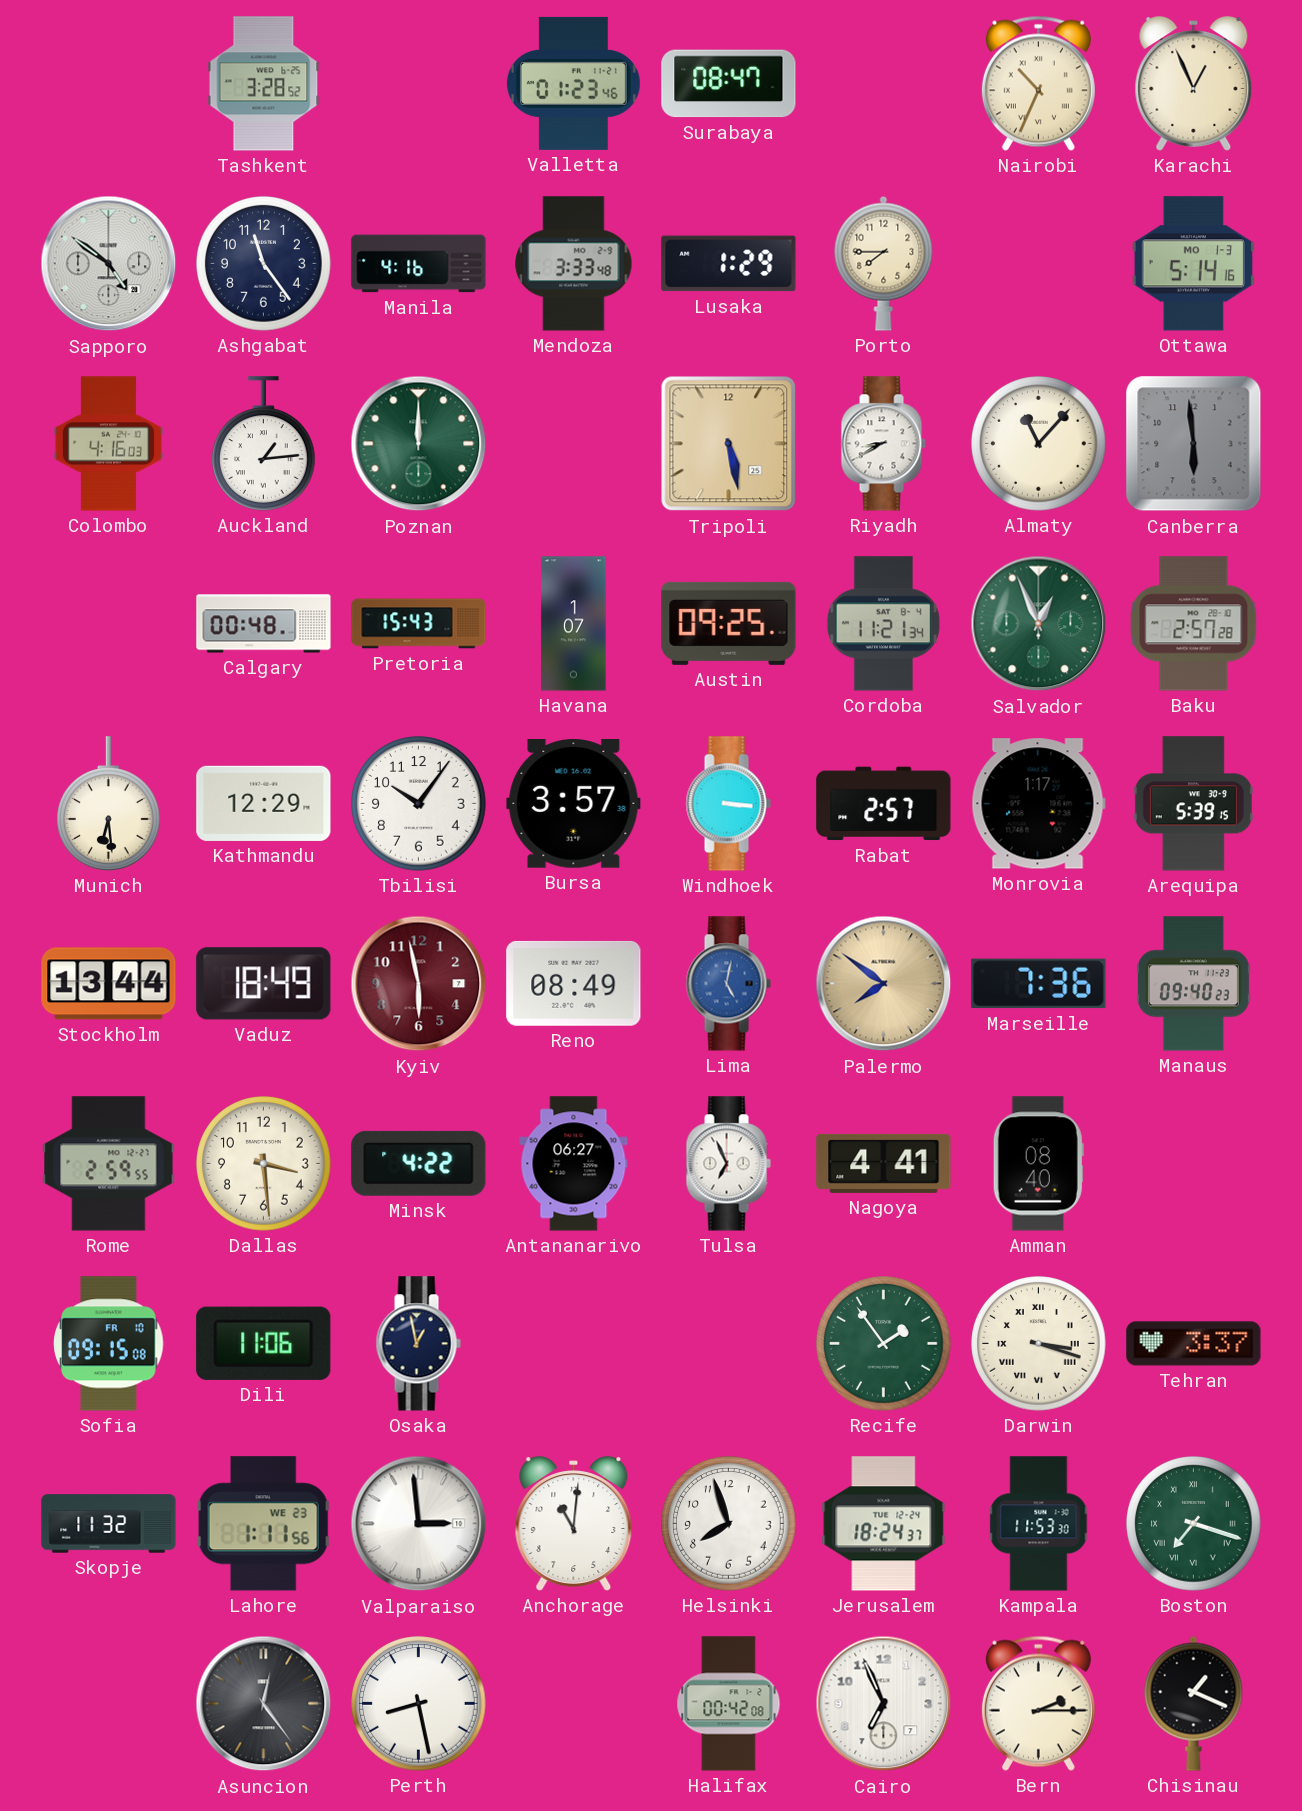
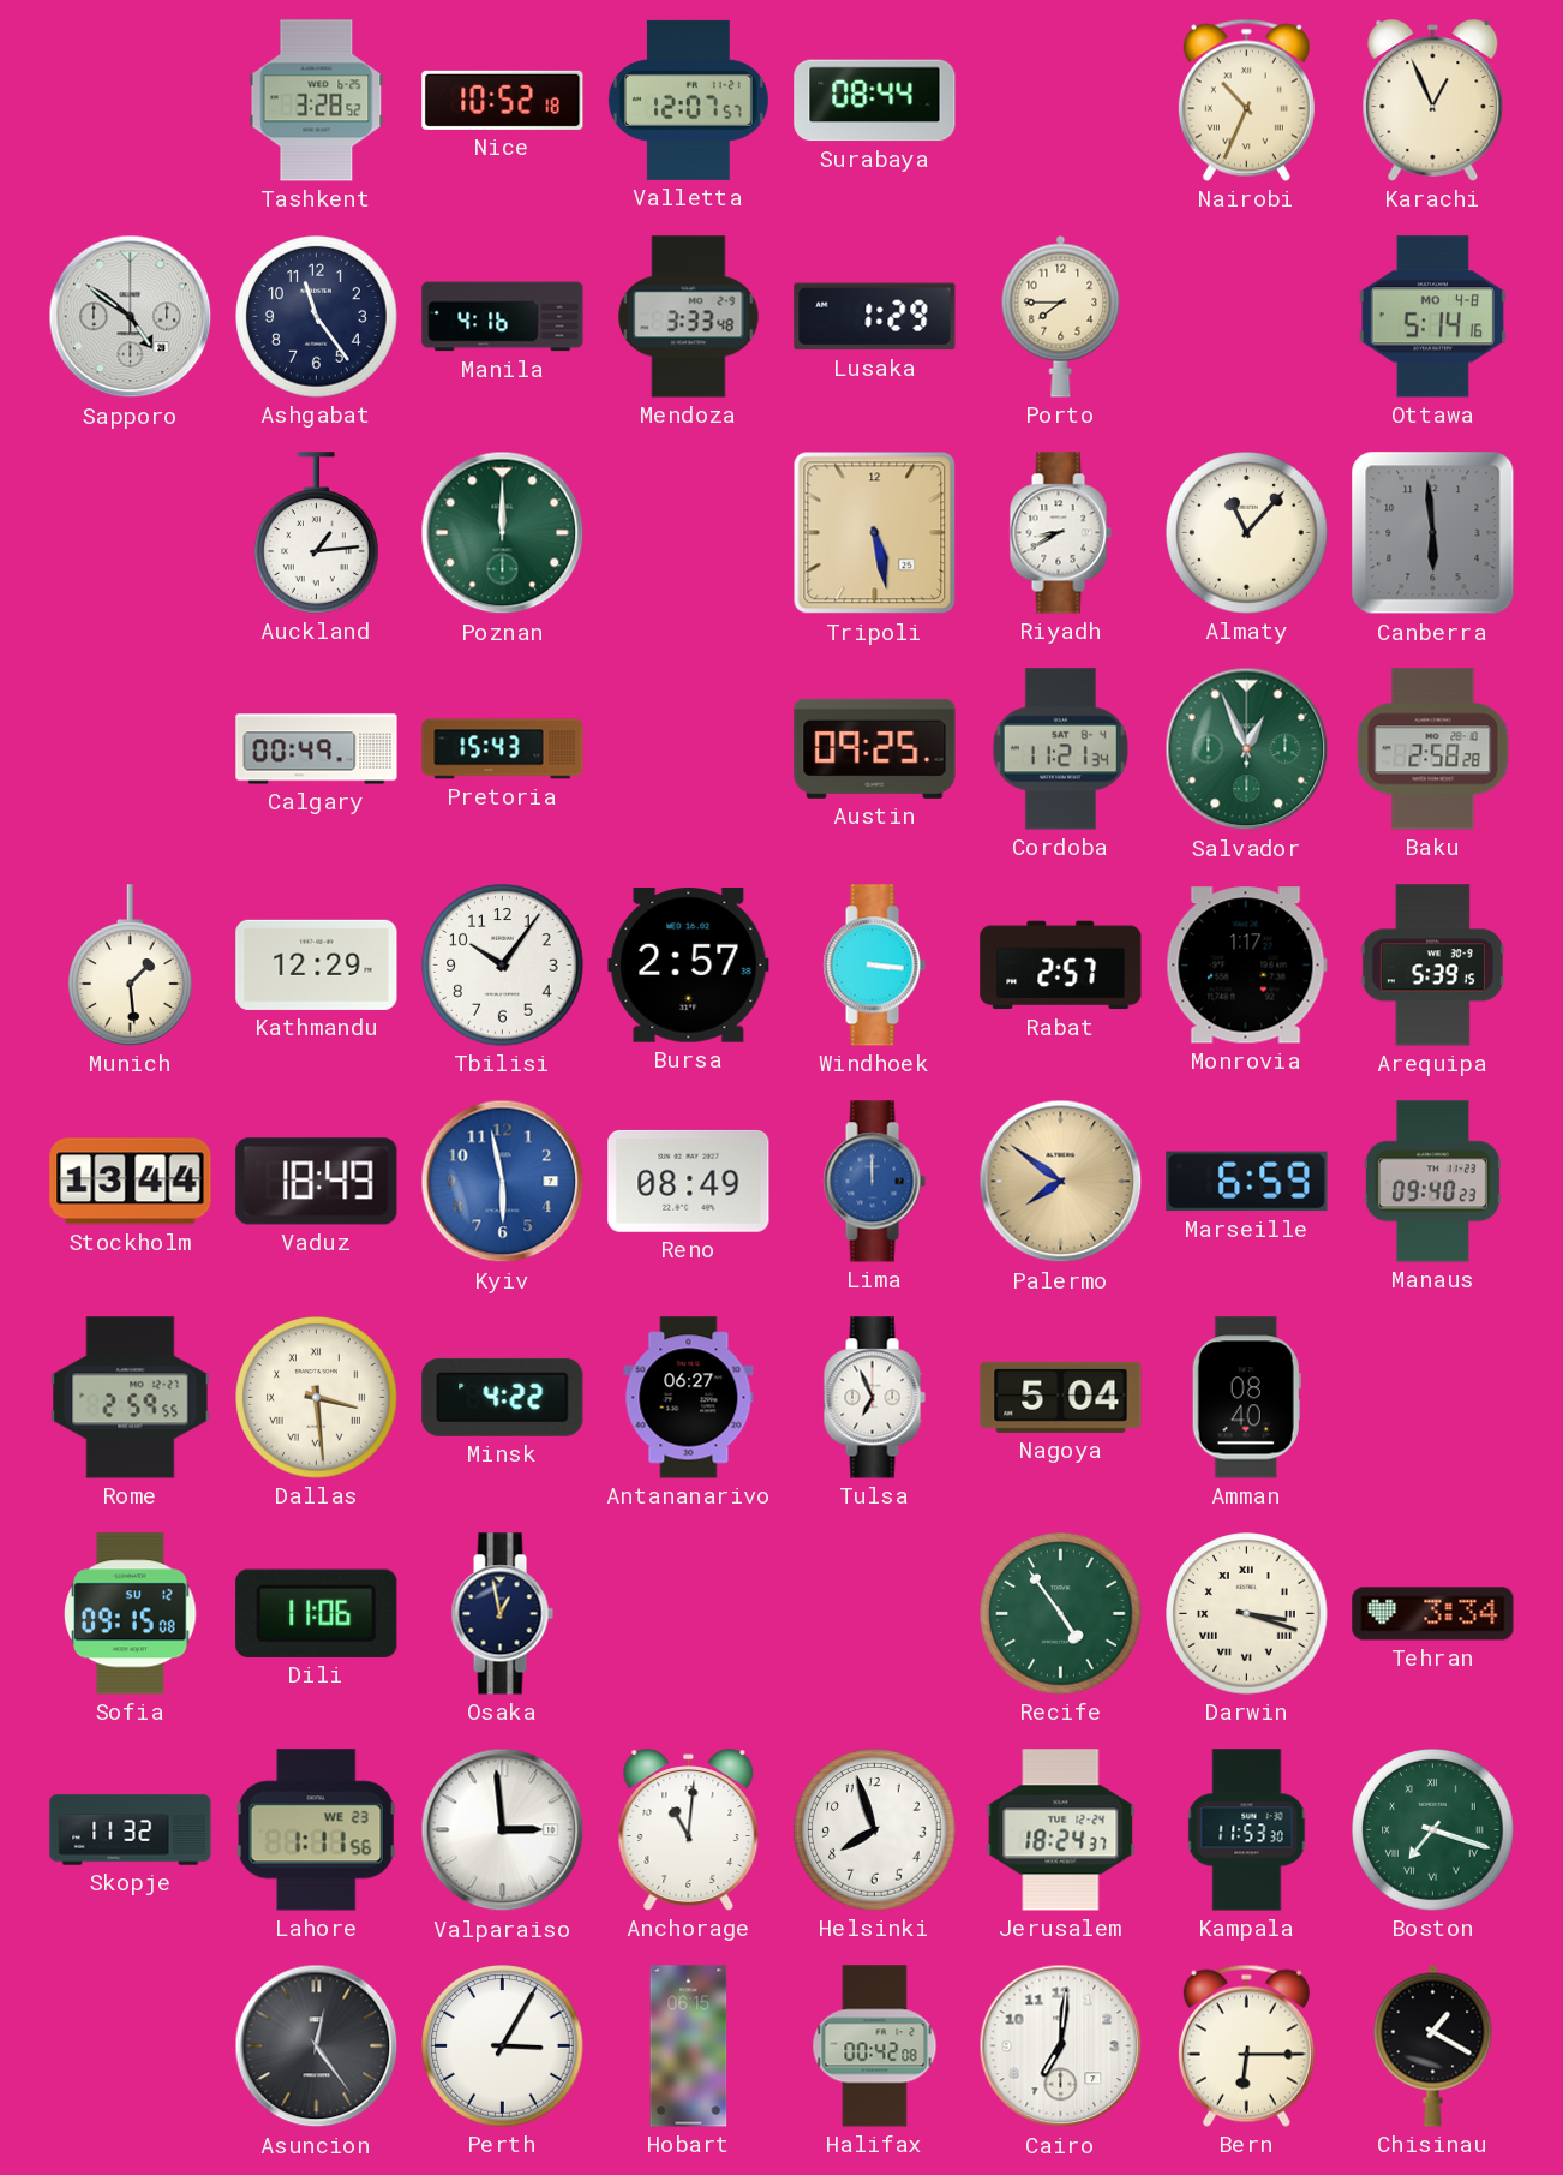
Nice: none -> 10:52 (503, 100)
Valletta: 01:23 -> 12:07 (688, 100)
Surabaya: 08:47 -> 08:44 (875, 101)
Ottawa date: MO 1-3 -> MO 4-8 (1432, 317)
Colombo: 4:16 -> none (108, 444)
Calgary: 00:48 -> 00:49 (317, 749)
Havana: 1:07 -> none (574, 624)
Baku: 2:57 -> 2:58 (1433, 749)
Munich: 6:29 -> 1:29 (131, 966)
Bursa: 3:57 -> 2:57 (689, 966)
Kyiv dial: burgundy -> blue (503, 1182)
Lima: 5:02 -> 12:00 (874, 1182)
Marseille: 7:36 -> 6:59 (1247, 1182)
Dallas numerals: Arabic -> Roman (317, 1398)
Nagoya: 4:41 -> 5:04 (1061, 1397)
Sofia date: FR 10 -> SU 12 (131, 1614)
Recife: 1:54 -> 4:54 (1061, 1614)
Tehran: 3:37 -> 3:34 (1433, 1614)
Perth: 8:28 -> 3:05 (503, 2046)
Hobart: none -> 06:15 (689, 2046)
Cairo: 6:56 -> 7:01 (1061, 2046)
Bern: 2:15 -> 6:15 (1246, 2045)
Chisinau: 1:19 -> 1:20 (1433, 2045)
